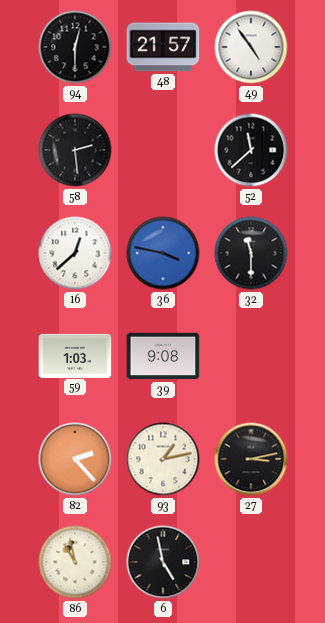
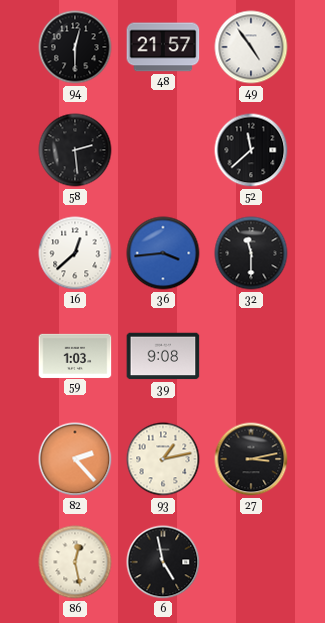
36: 3:47 -> 3:44 (163, 253)
86: 10:58 -> 12:28 (75, 562)
